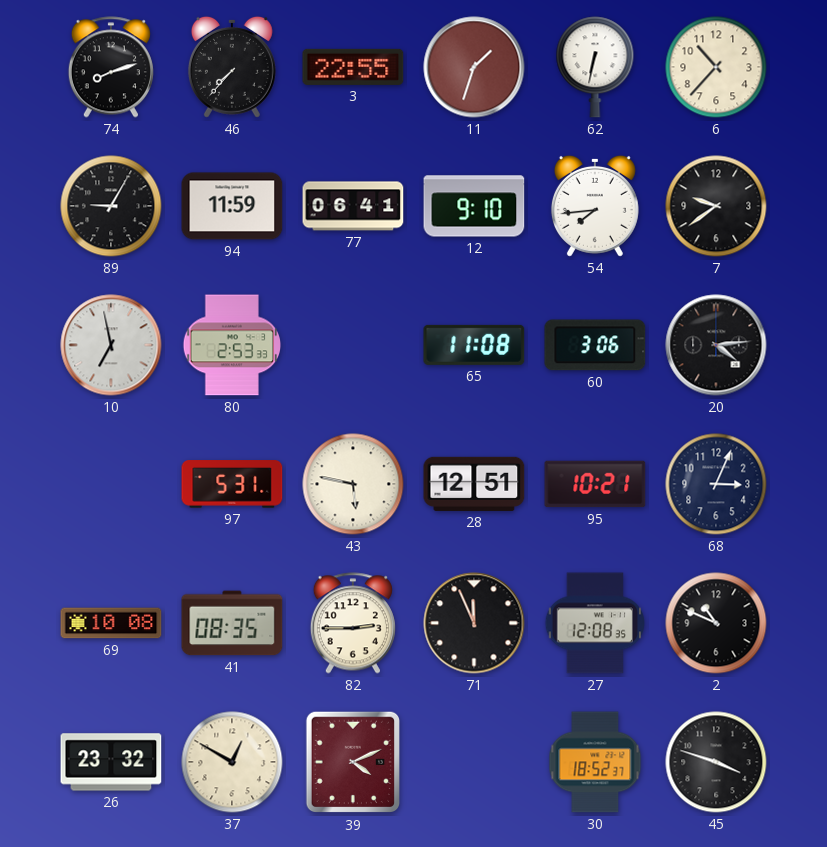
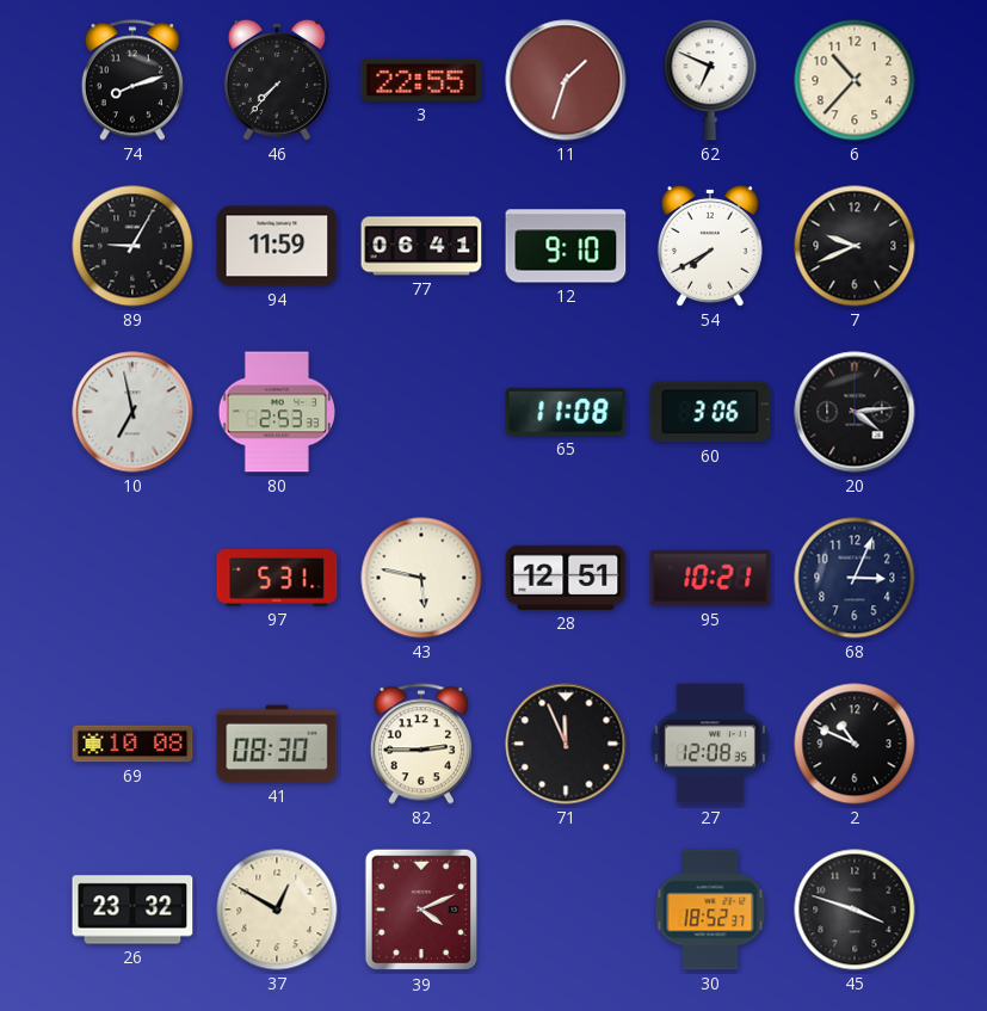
62: 6:32 -> 6:49 (710, 80)
54: 7:44 -> 7:40 (710, 246)
7: 9:39 -> 9:41 (855, 246)
41: 08:35 -> 08:30 (277, 744)
